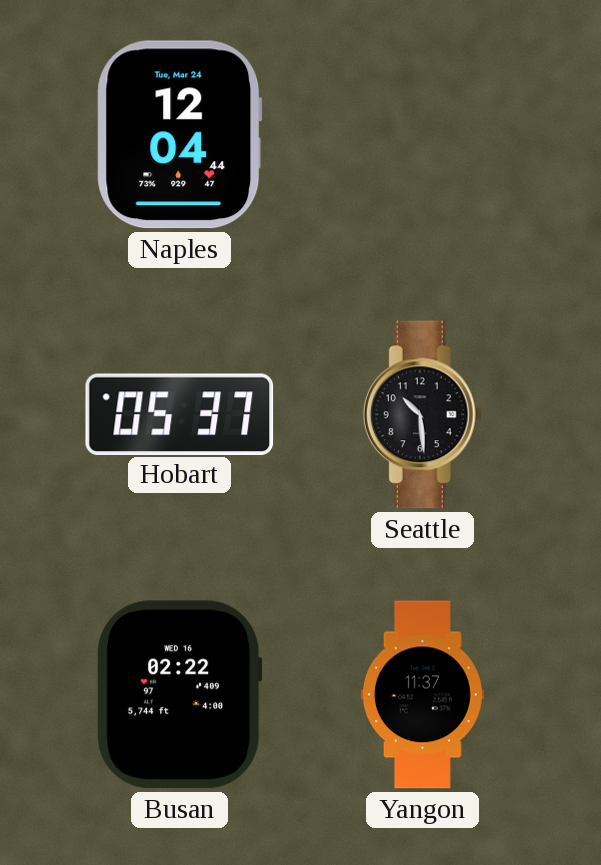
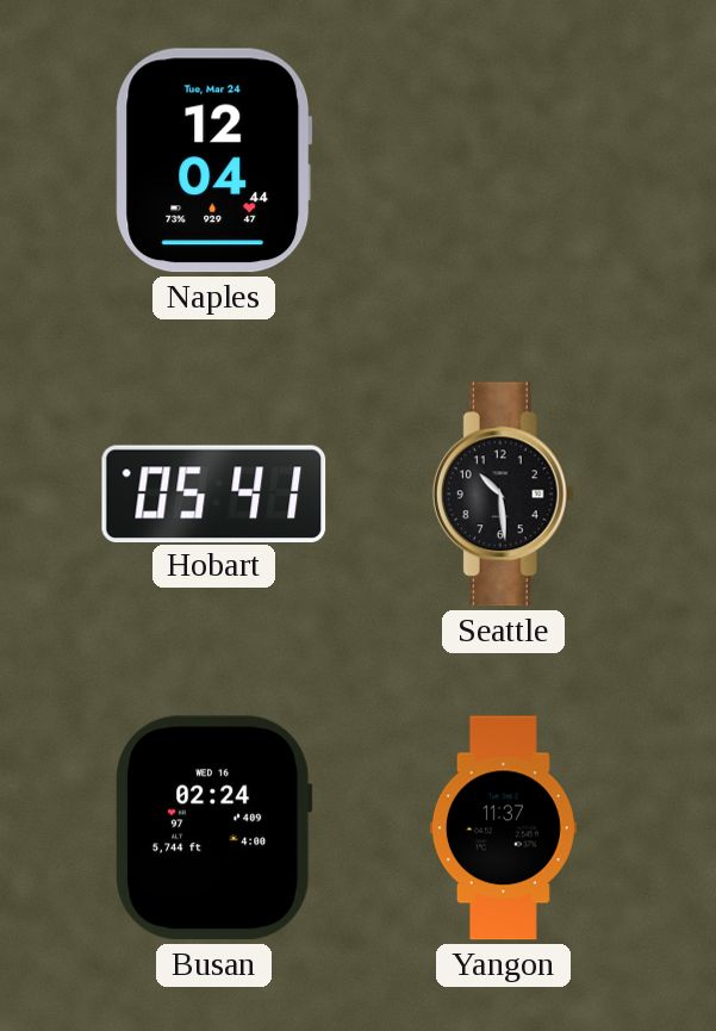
Hobart: 05:37 -> 05:41 (214, 493)
Busan: 02:22 -> 02:24 (214, 828)
